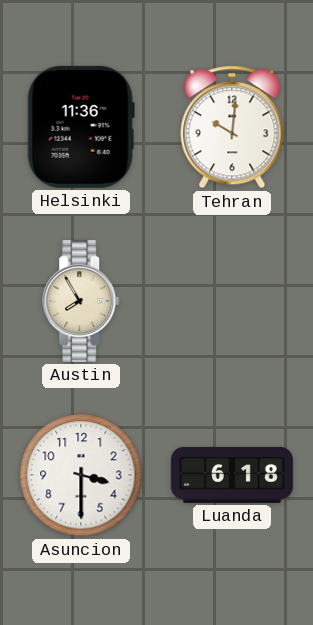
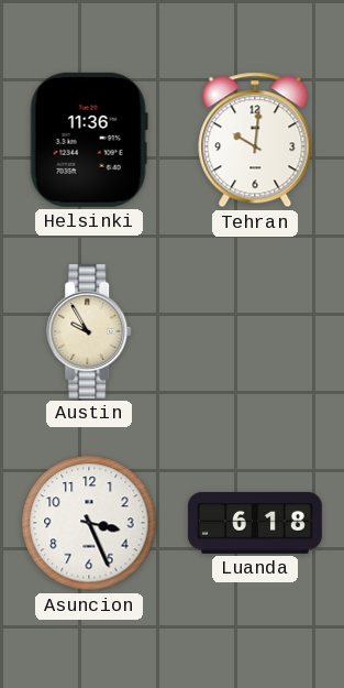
Austin: 7:55 -> 9:55 (90, 331)
Asuncion: 3:30 -> 3:26 (89, 523)
